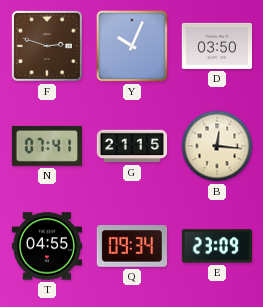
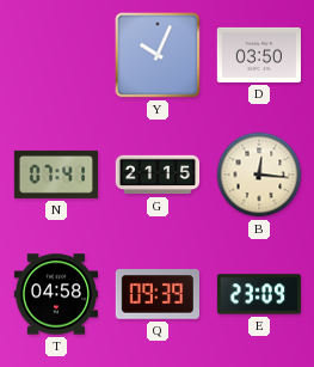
F: 2:48 -> none (47, 46)
T: 04:55 -> 04:58 (55, 294)
Q: 09:34 -> 09:39 (156, 294)
